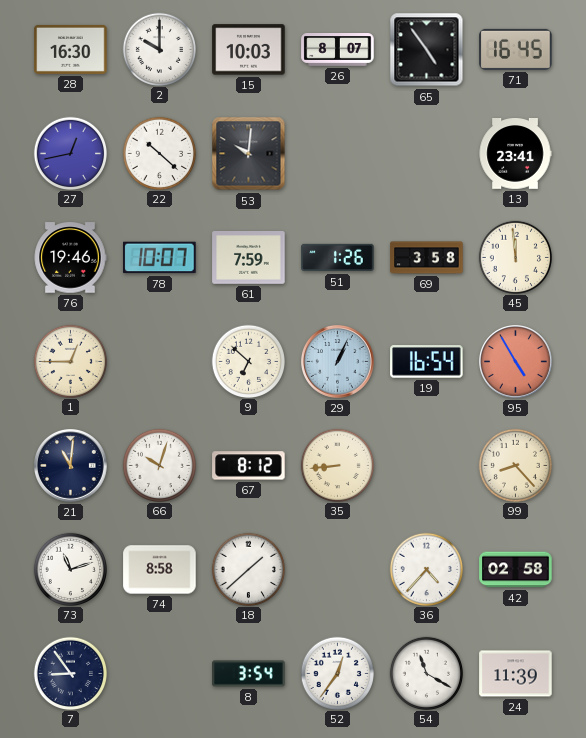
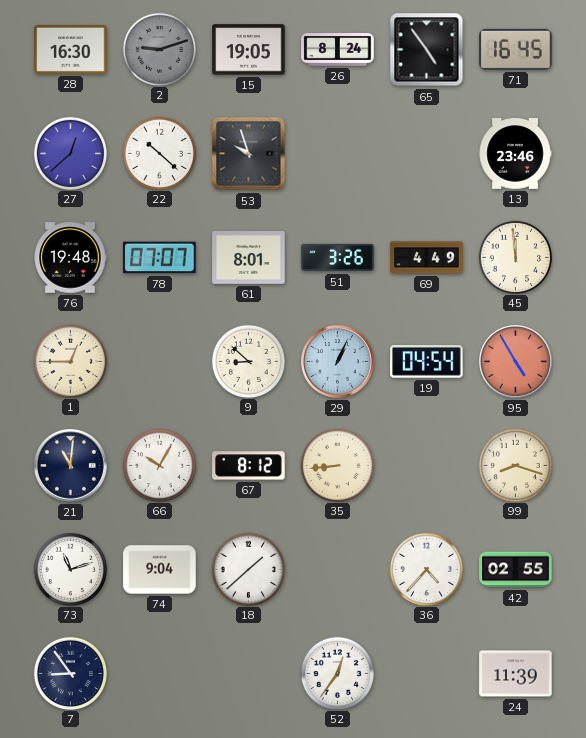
2: 10:00 -> 9:12 (159, 49)
2 dial: white -> grey (159, 49)
15: 10:03 -> 19:05 (249, 50)
26: 8:07 -> 8:24 (338, 50)
27: 12:43 -> 12:38 (70, 153)
53: 10:01 -> 9:57 (249, 154)
13: 23:41 -> 23:46 (515, 154)
76: 19:46 -> 19:48 (70, 258)
78: 10:07 -> 07:07 (160, 258)
61: 7:59 -> 8:01 (249, 258)
51: 1:26 -> 3:26 (338, 258)
69: 3:58 -> 4:49 (427, 258)
9: 6:52 -> 8:52 (248, 361)
19: 16:54 -> 04:54 (427, 362)
66: 10:03 -> 10:05 (159, 465)
99: 8:23 -> 8:18 (515, 465)
74: 8:58 -> 9:04 (160, 570)
42: 02:58 -> 02:55 (516, 570)
8: 3:54 -> none (249, 674)
54: 11:20 -> none (426, 673)
